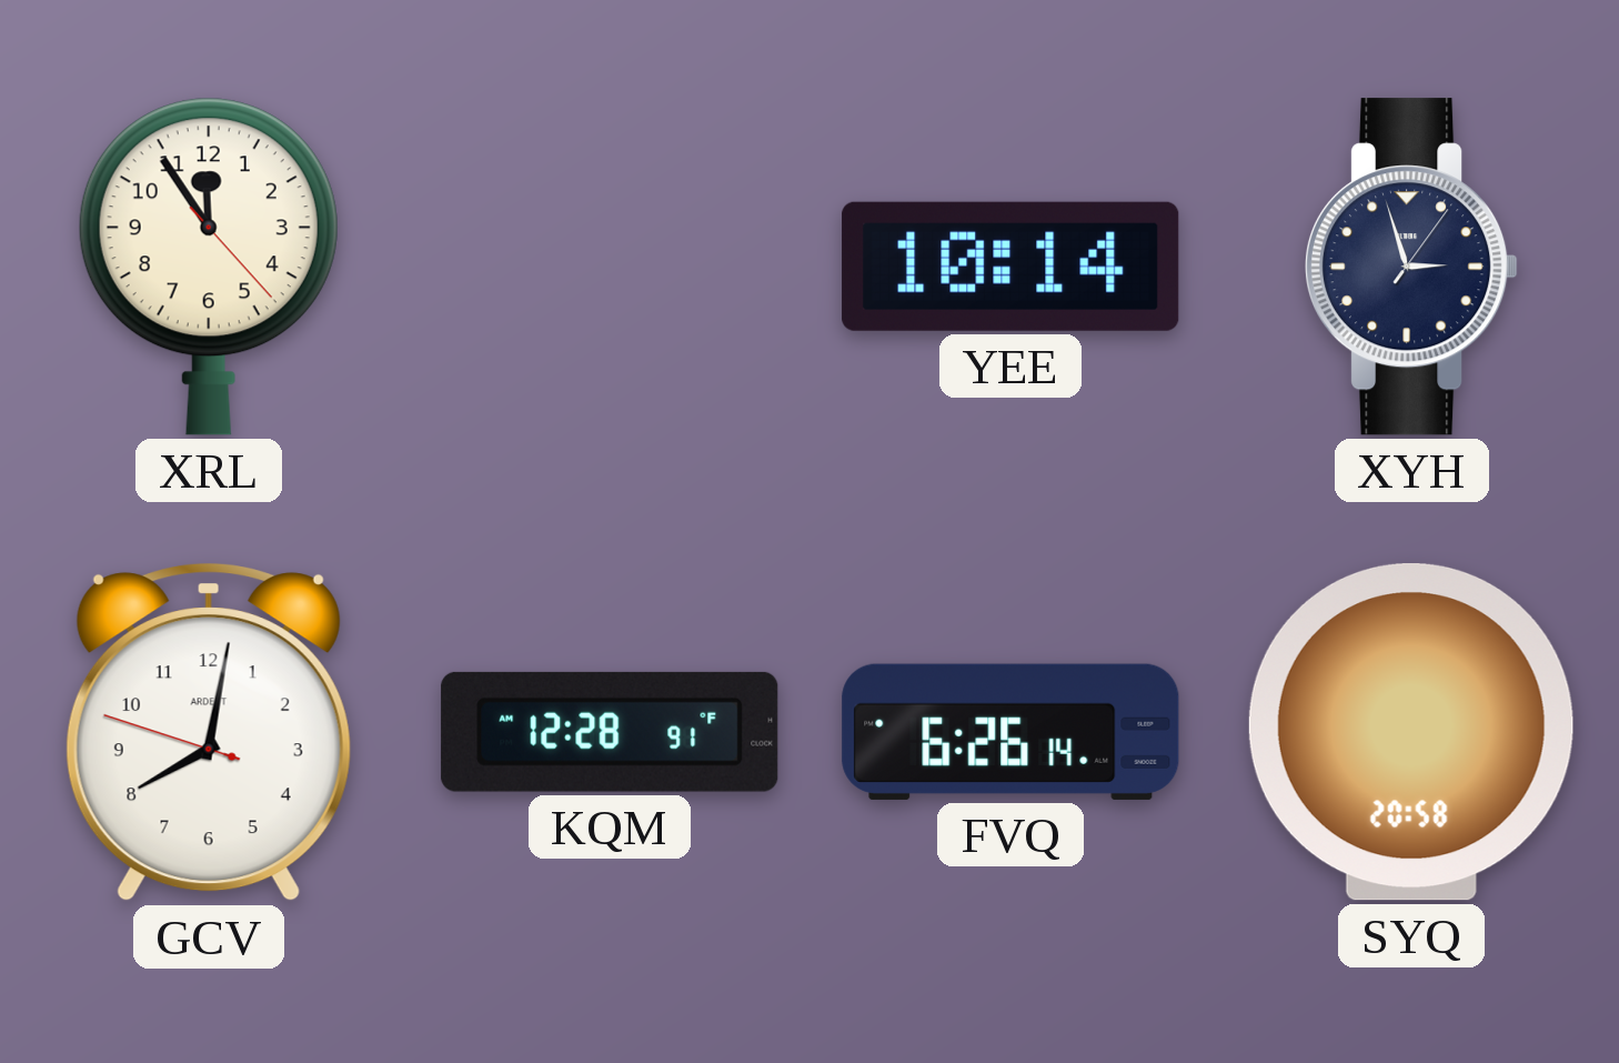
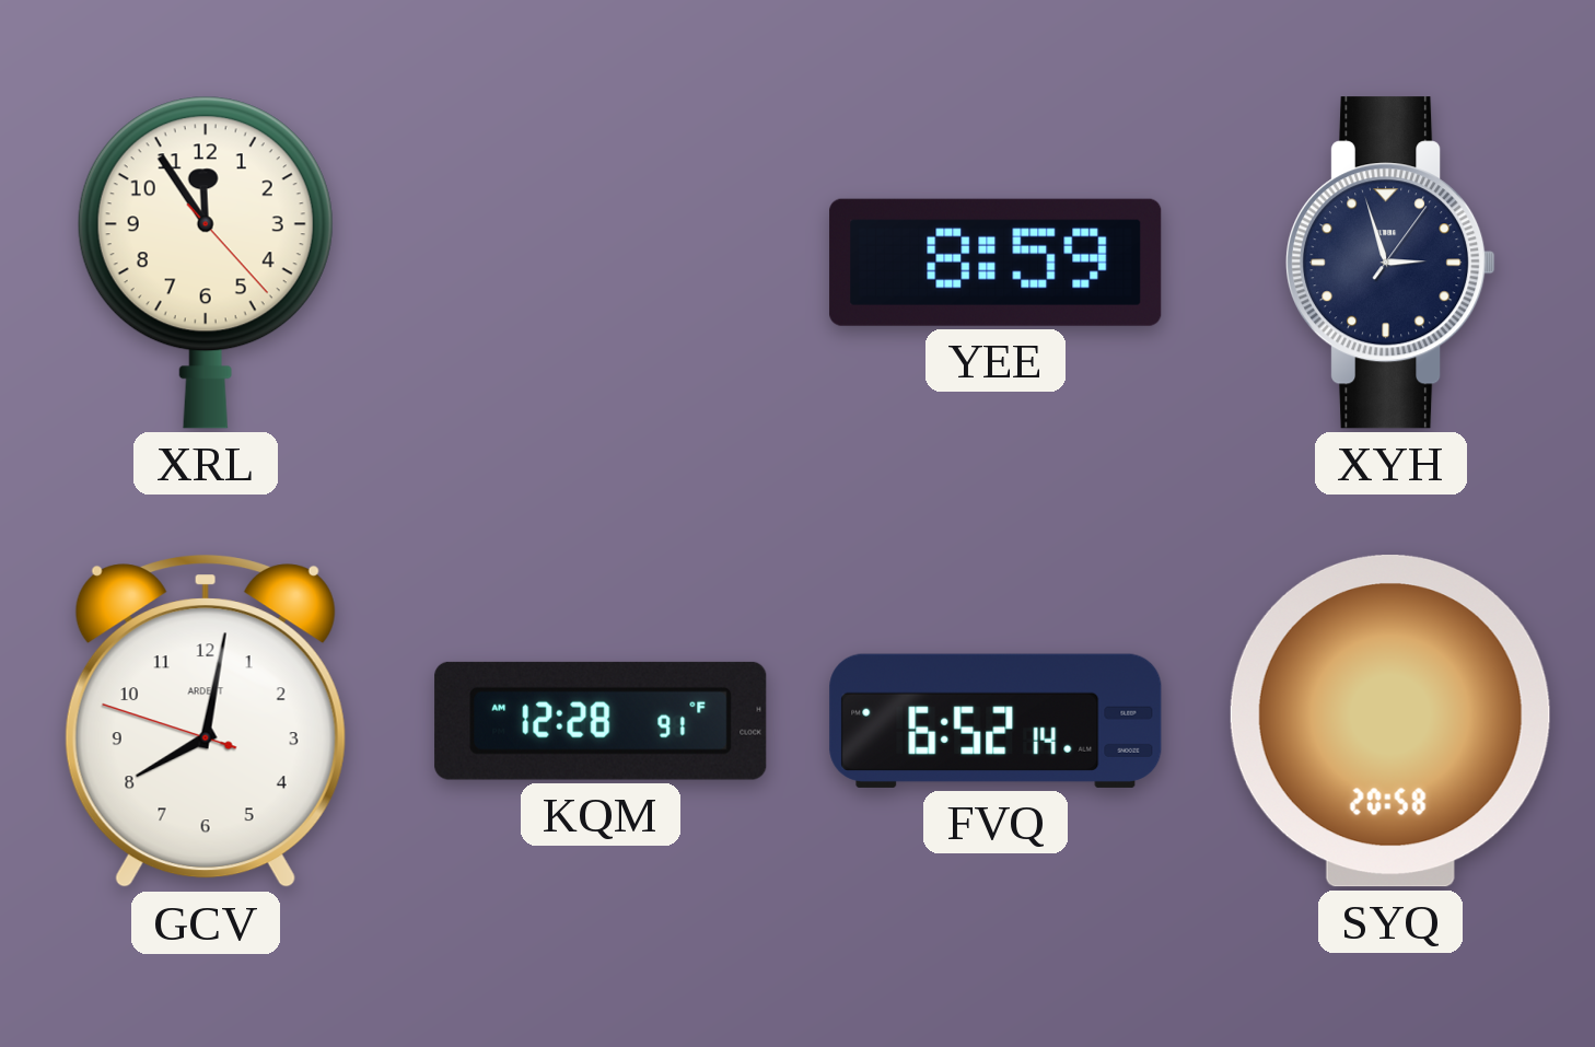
YEE: 10:14 -> 8:59 (996, 263)
FVQ: 6:26 -> 6:52 (996, 721)
